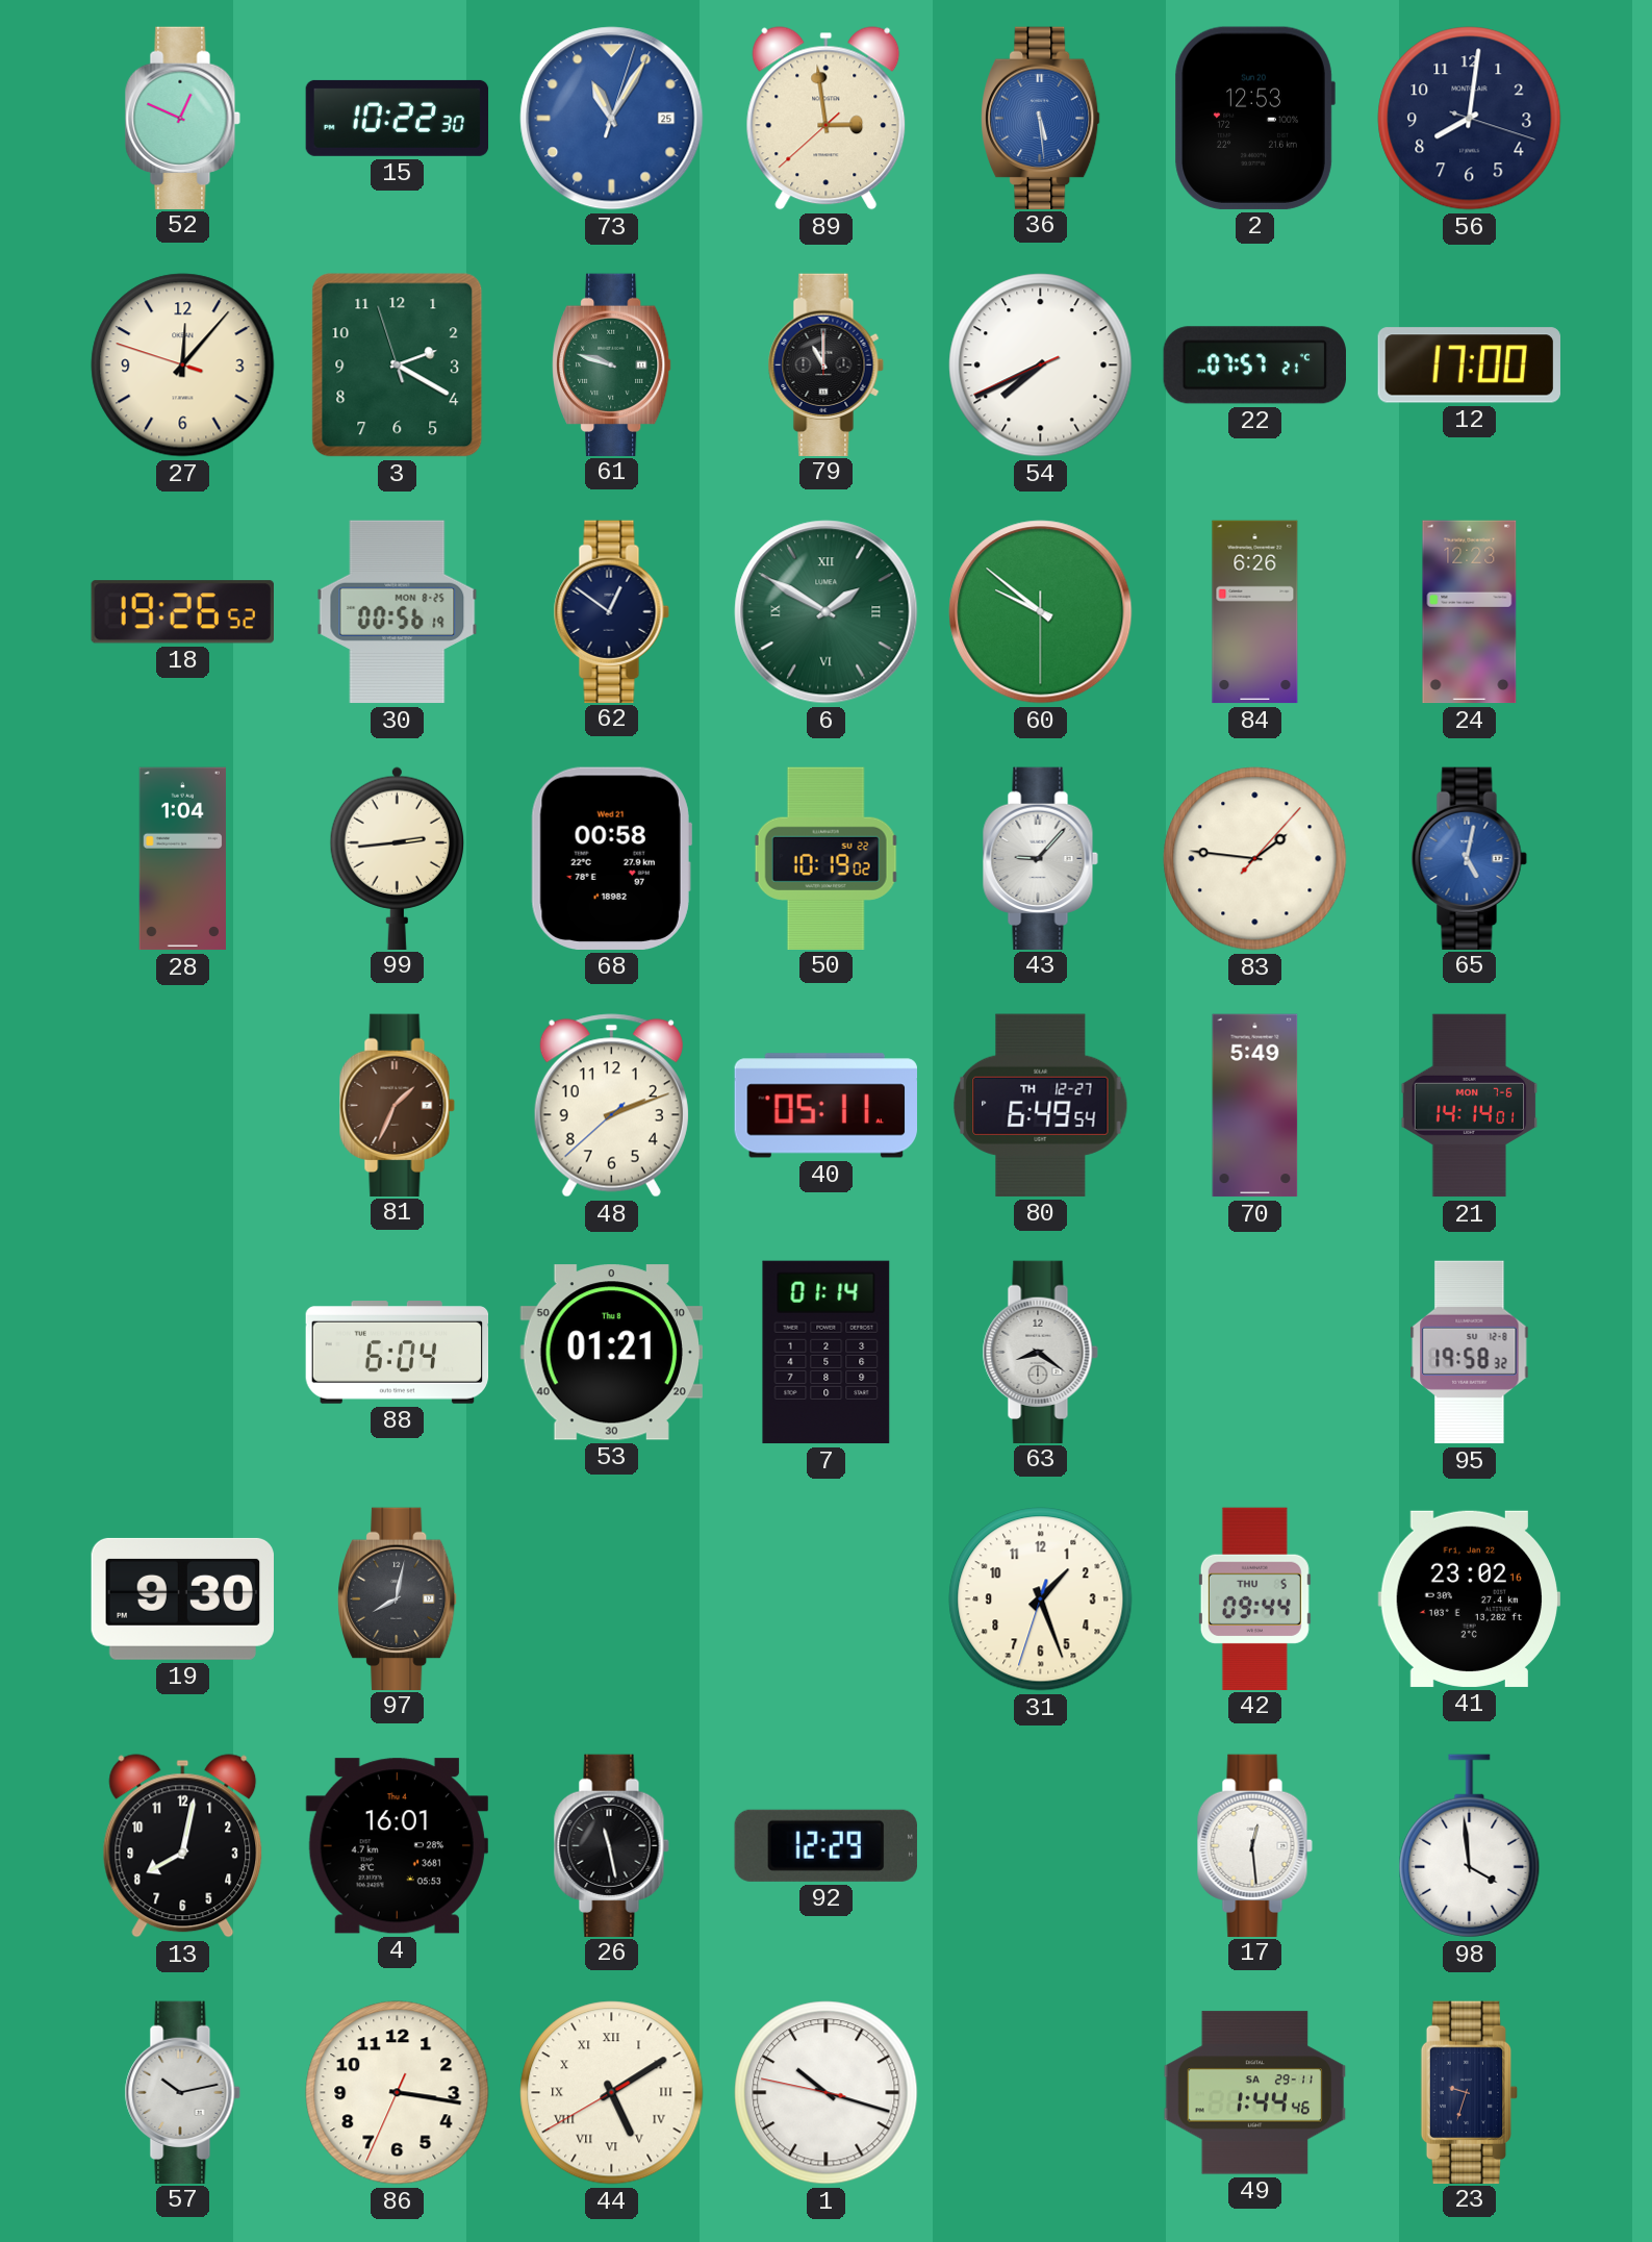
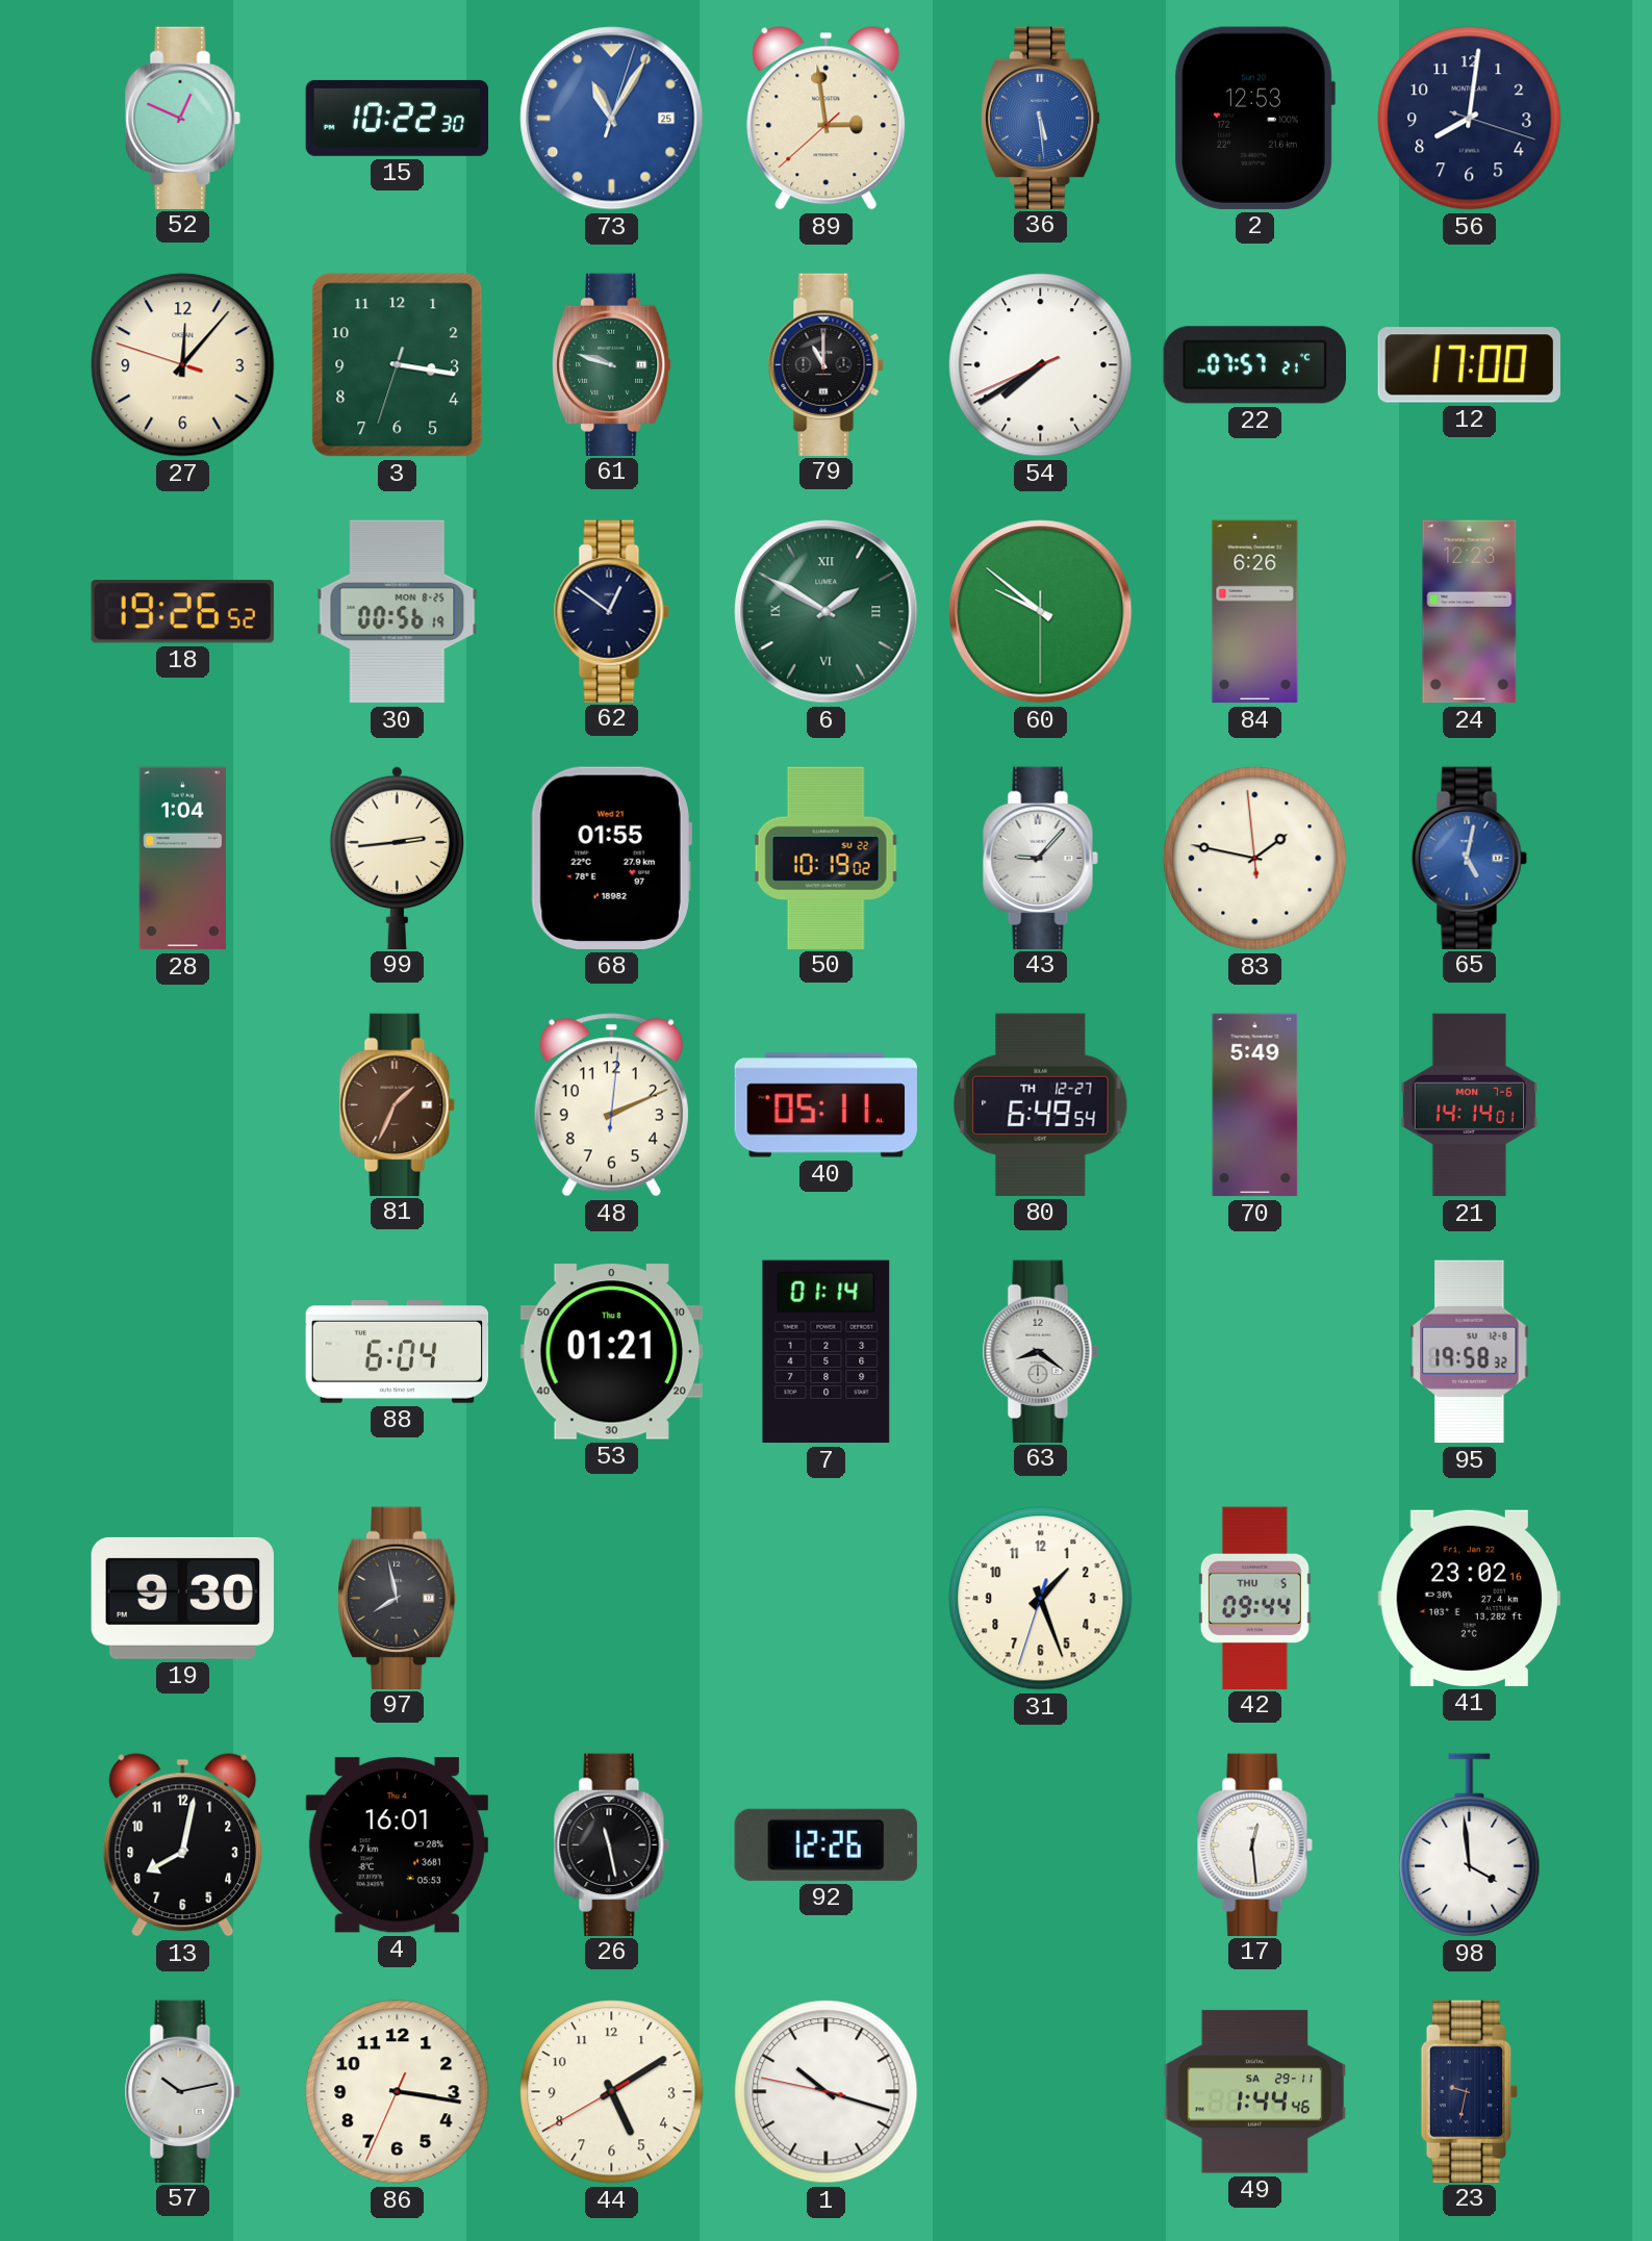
3: 2:19 -> 3:16 (398, 365)
54: 7:40 -> 7:39 (1041, 365)
68: 00:58 -> 01:55 (611, 858)
83: 1:46:07 -> 1:46:59 (1255, 859)
48: 2:11:38 -> 2:11:01 (611, 1105)
97: 8:02 -> 7:58 (398, 1598)
92: 12:29 -> 12:26 (825, 1844)
44 numerals: Roman -> Arabic (612, 2092)
23: 9:33 -> 9:32 (1470, 2091)
